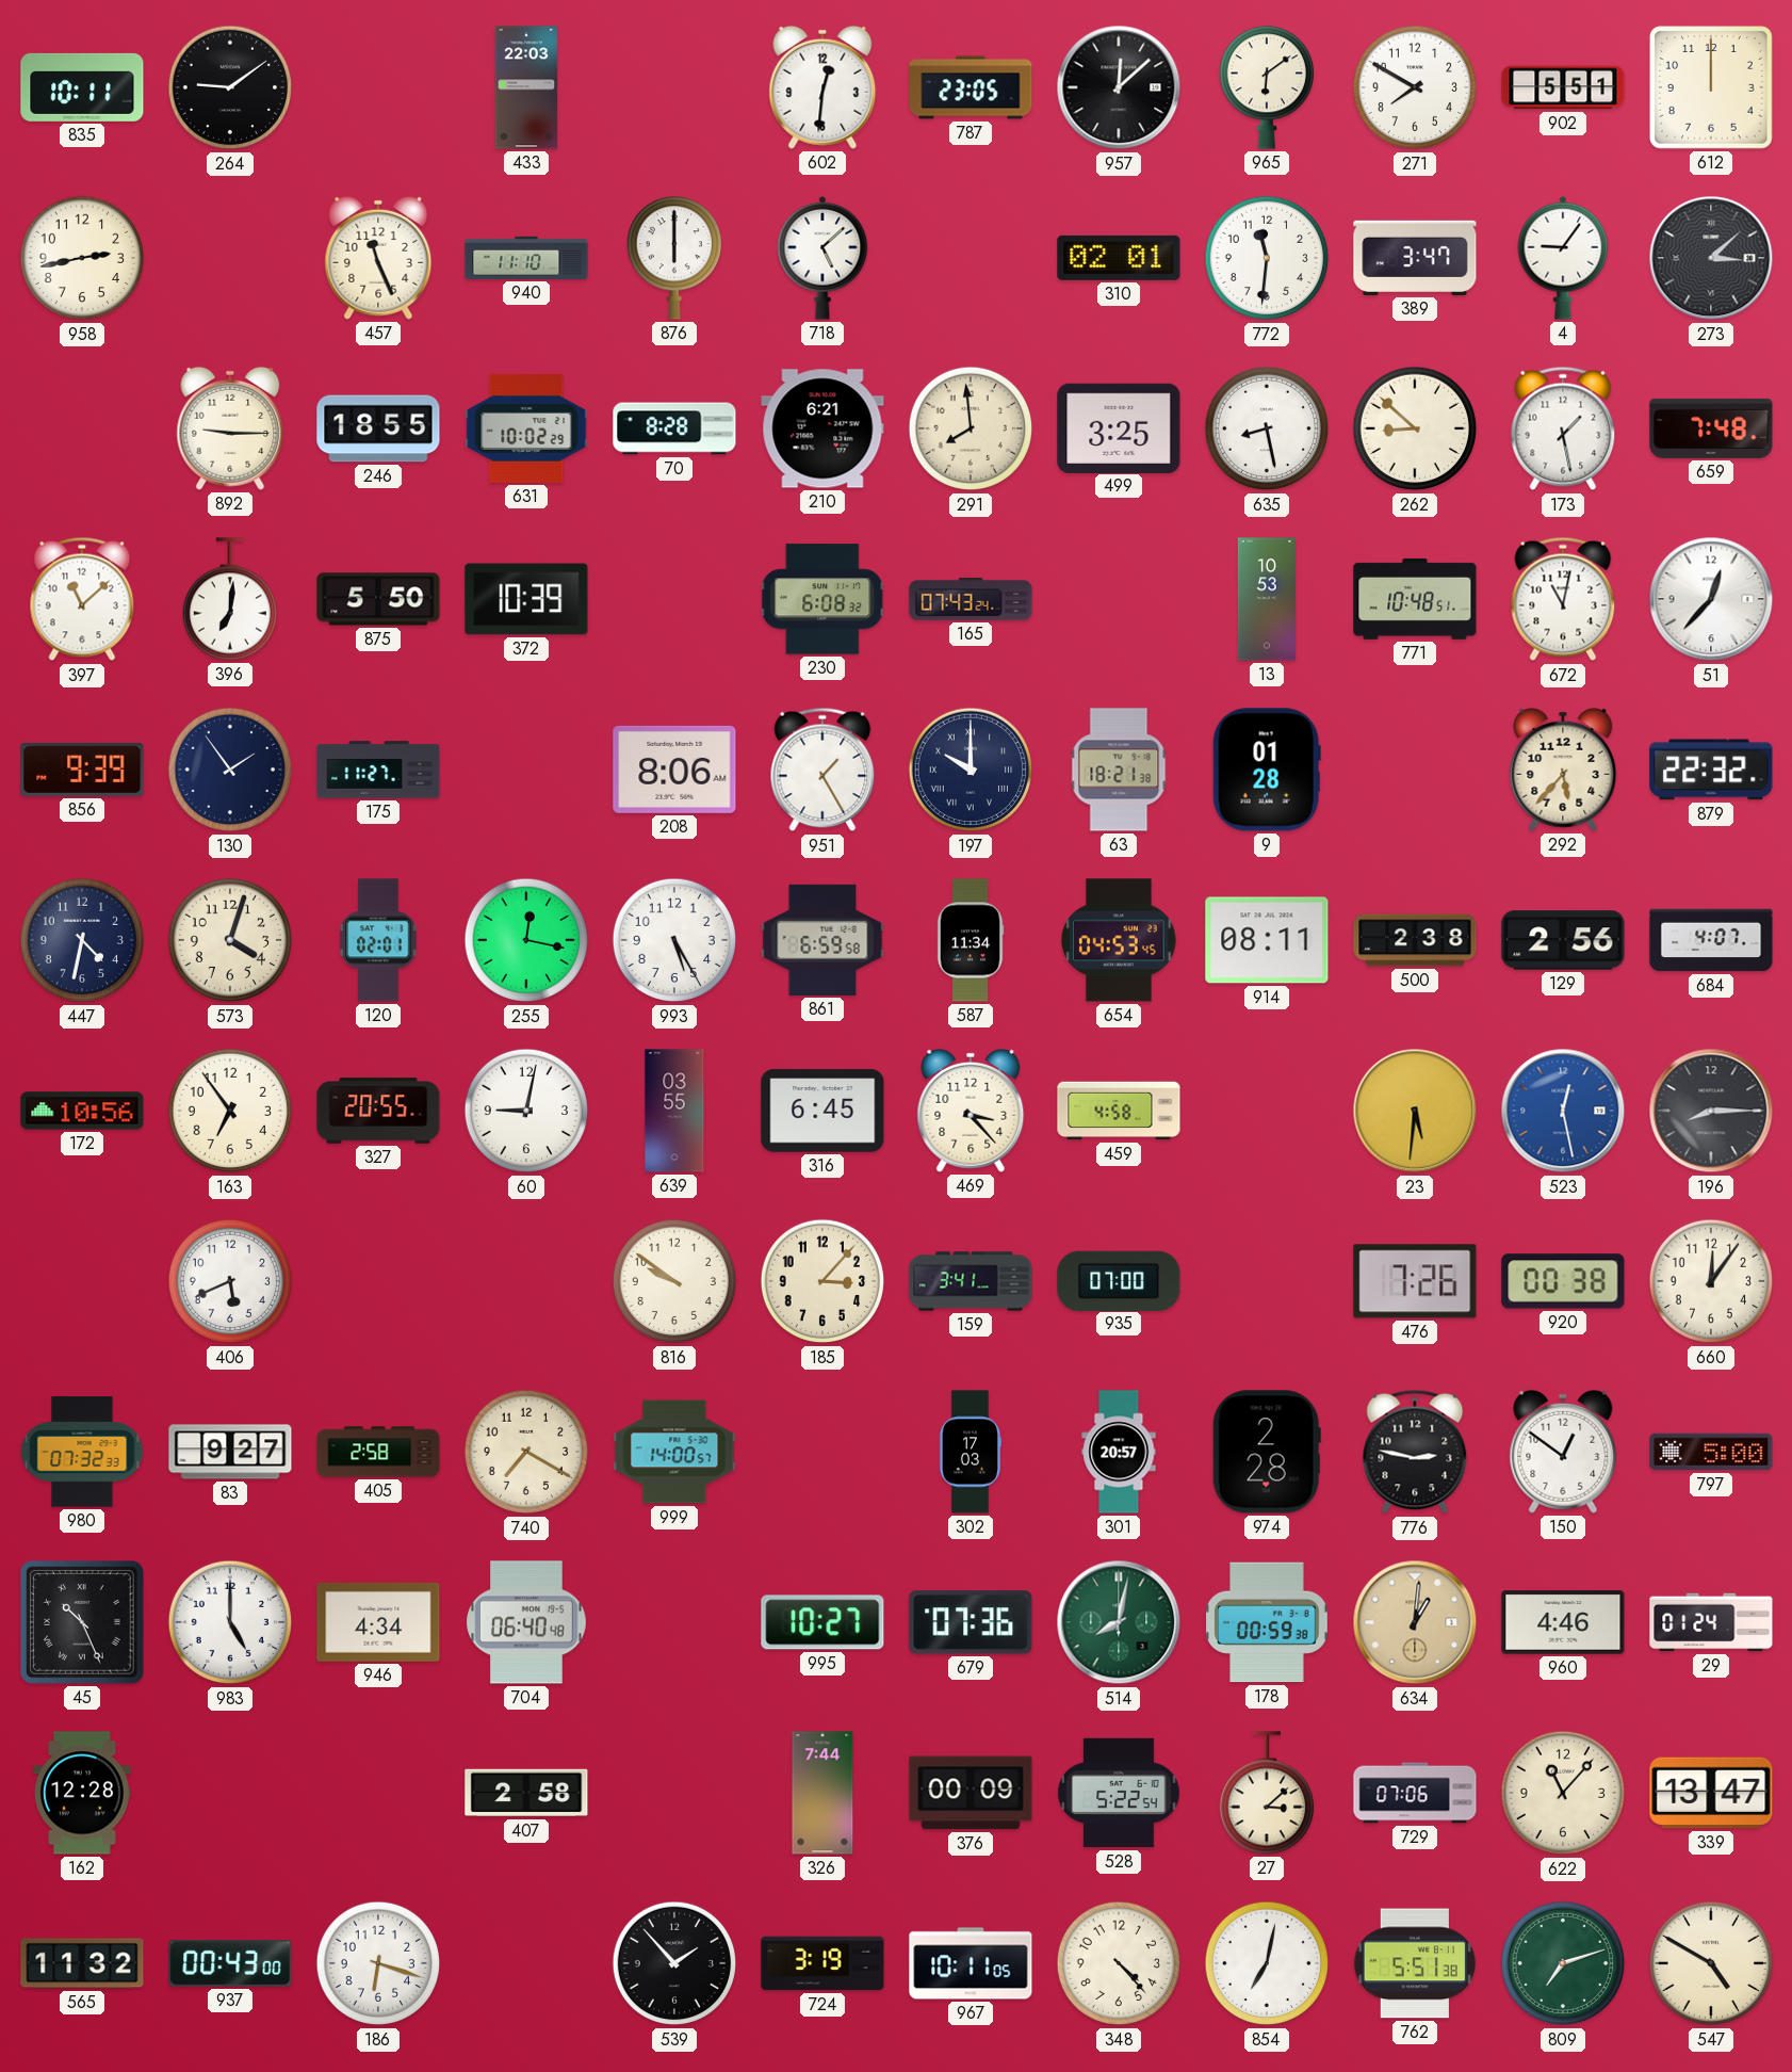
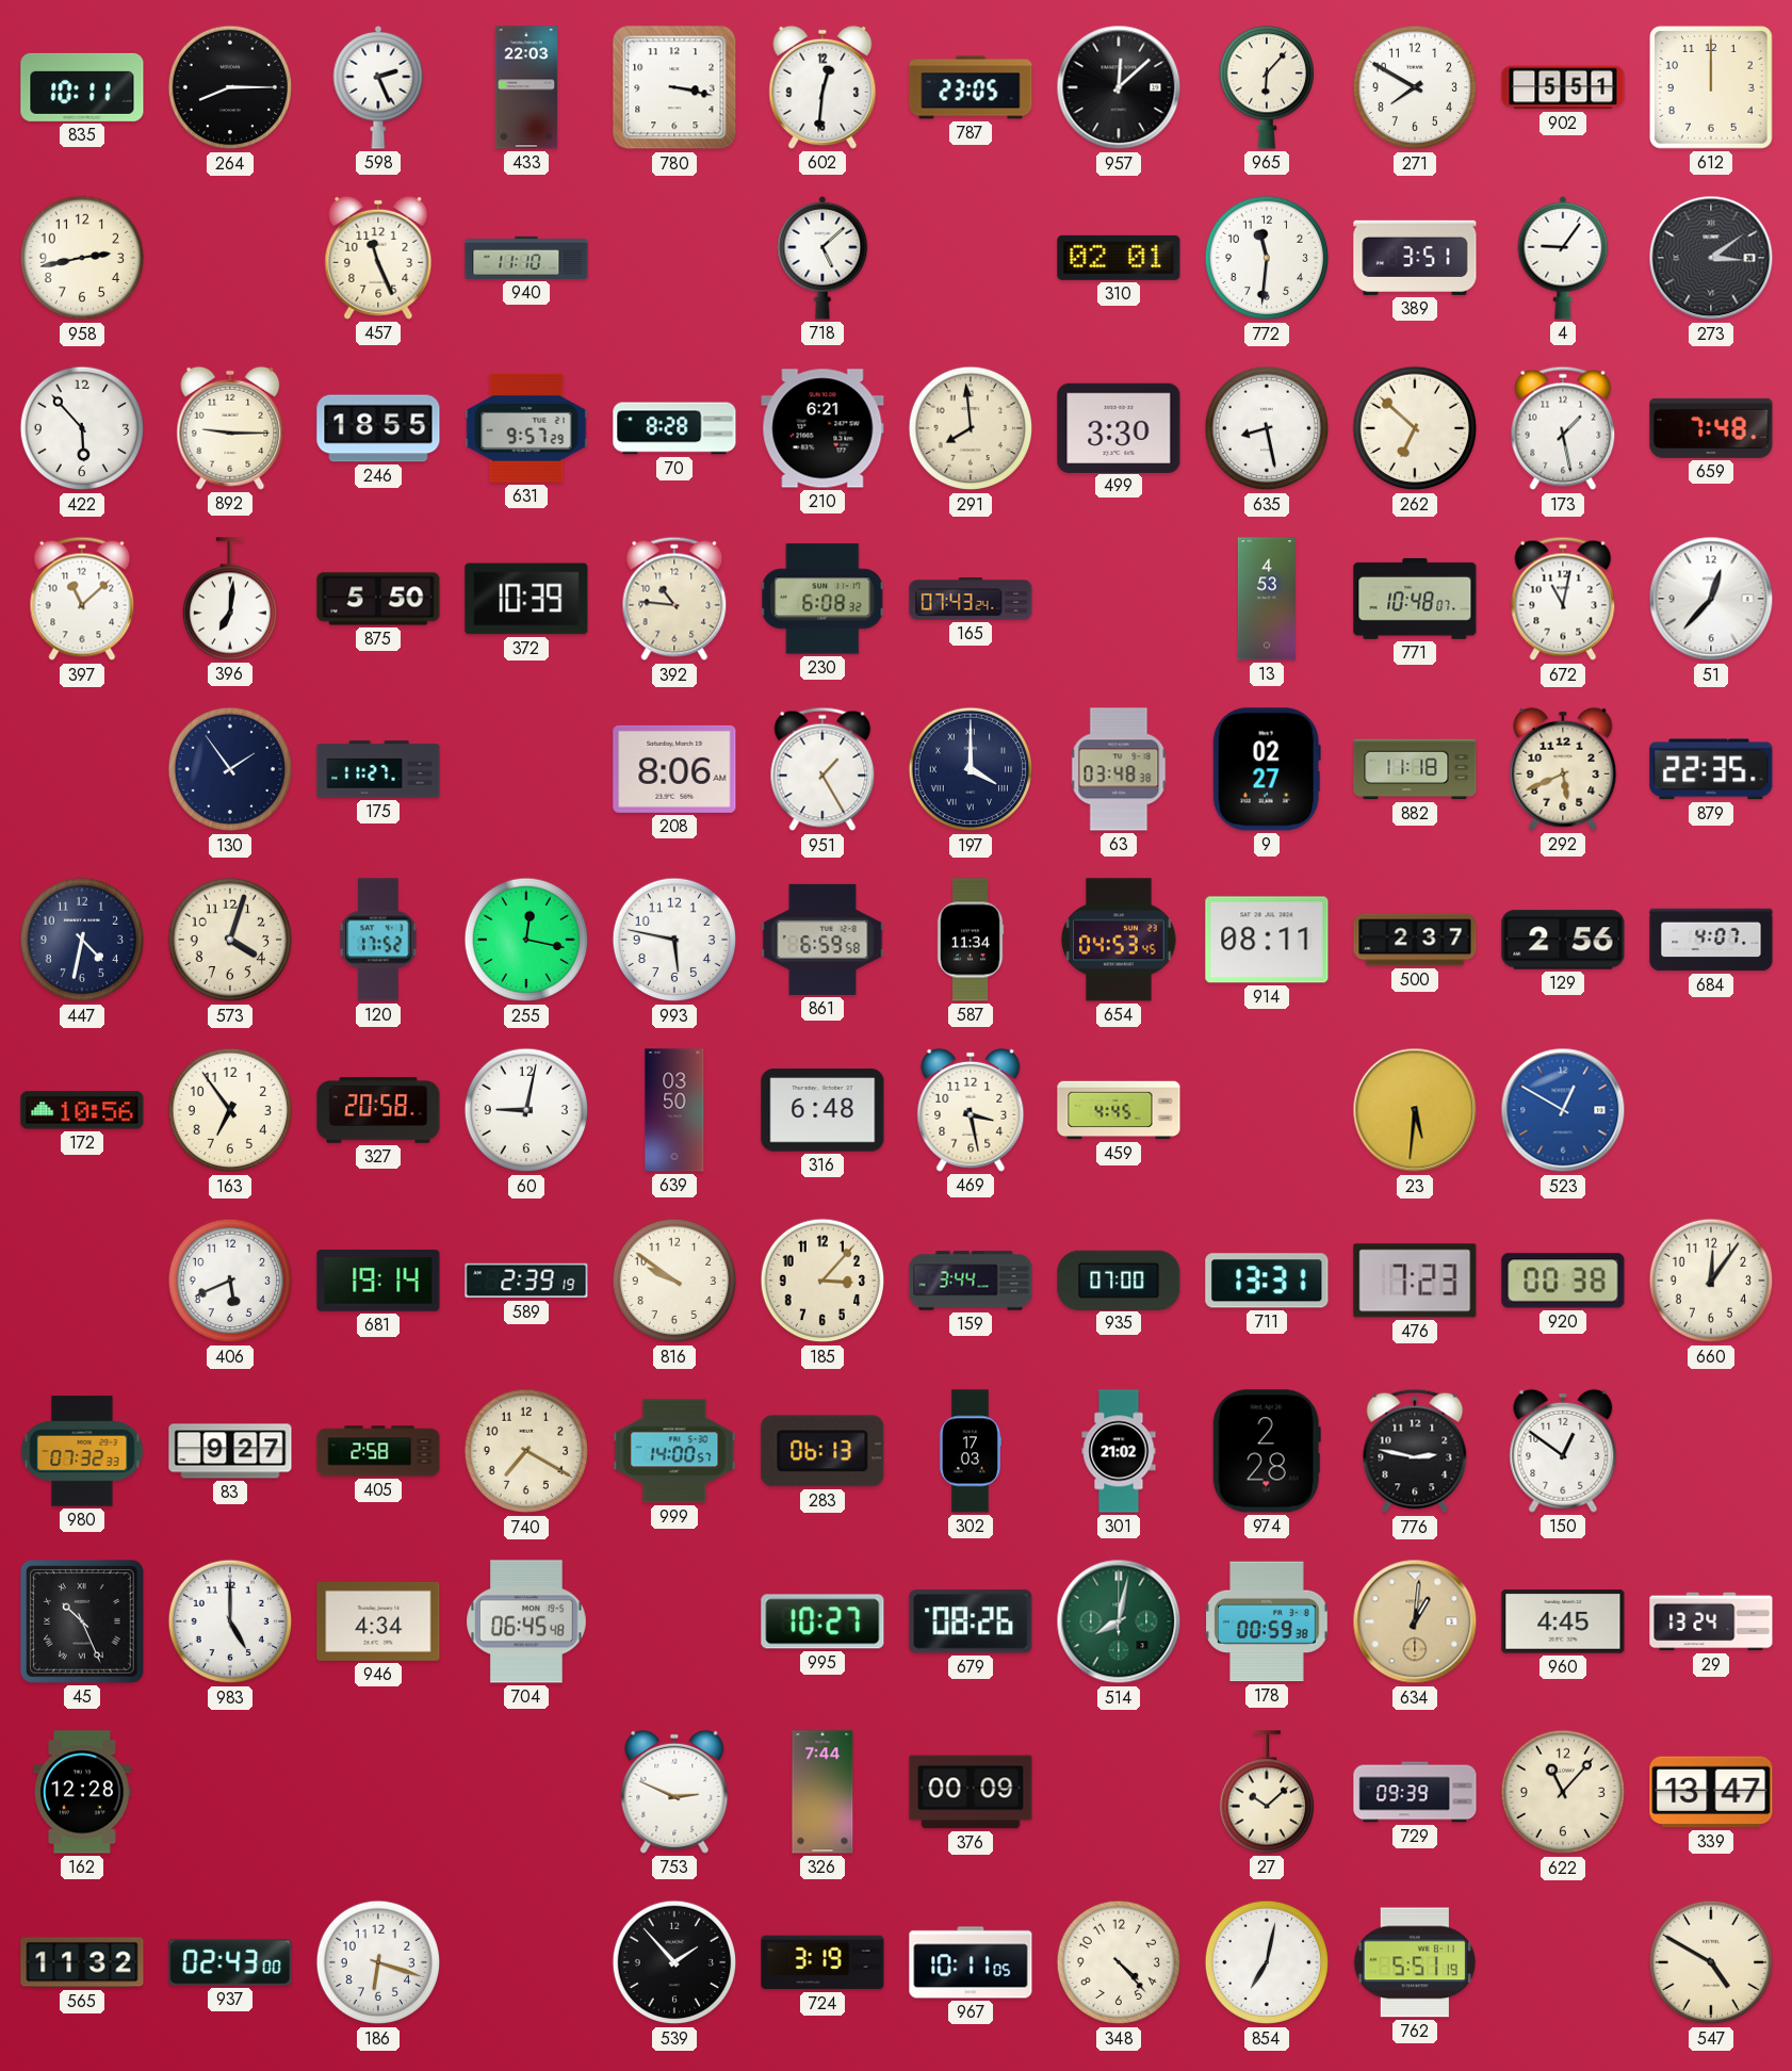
264: 9:09 -> 8:15 (230, 87)
598: none -> 2:26 (378, 87)
780: none -> 3:17 (674, 87)
965: 6:09 -> 6:07 (1266, 87)
876: 6:00 -> none (673, 258)
389: 3:47 -> 3:51 (1415, 258)
273: 3:08 -> 3:09 (1711, 258)
422: none -> 5:53 (82, 428)
631: 10:02 -> 9:57 (526, 428)
499: 3:25 -> 3:30 (1119, 427)
262: 8:52 -> 6:52 (1415, 428)
392: none -> 10:46 (674, 599)
13: 10:53 -> 4:53 (1267, 599)
771: 10:48:51 -> 10:48:07 (1415, 599)
856: 9:39 -> none (82, 770)
197: 10:00 -> 4:00 (971, 769)
63: 18:21 -> 03:48 (1119, 769)
9: 01:28 -> 02:27 (1267, 769)
882: none -> 11:18 (1415, 769)
292: 5:37 -> 5:41 (1563, 769)
879: 22:32 -> 22:35 (1711, 769)
120: 02:01 -> 17:52 (378, 940)
993: 5:25 -> 5:47 (674, 940)
500: 2:38 -> 2:37 (1415, 940)
327: 20:55 -> 20:58 (378, 1110)
639: 03:55 -> 03:50 (674, 1110)
316: 6:45 -> 6:48 (822, 1110)
469: 3:23 -> 3:28 (971, 1110)
459: 4:58 -> 4:45 (1119, 1110)
523: 12:28 -> 12:50 (1563, 1110)
196: 8:15 -> none (1711, 1111)
681: none -> 19:14 (378, 1281)
589: none -> 2:39 (526, 1281)
159: 3:41 -> 3:44 (971, 1281)
711: none -> 13:31 (1267, 1281)
476: 7:26 -> 7:23 (1415, 1281)
283: none -> 06:13 (822, 1451)
301: 20:57 -> 21:02 (1119, 1451)
797: 5:00 -> none (1711, 1452)
704: 06:40 -> 06:45 (526, 1621)
679: 07:36 -> 08:26 (971, 1621)
960: 4:46 -> 4:45 (1563, 1621)
29: 01:24 -> 13:24 (1711, 1621)
407: 2:58 -> none (526, 1793)
753: none -> 2:49 (674, 1792)
528: 5:22 -> none (1119, 1793)
27: 3:08 -> 10:08 (1266, 1792)
729: 07:06 -> 09:39 (1415, 1792)
937: 00:43 -> 02:43 (230, 1963)
762: 5:51:38 -> 5:51:19 (1415, 1962)
809: 7:12 -> none (1563, 1963)
